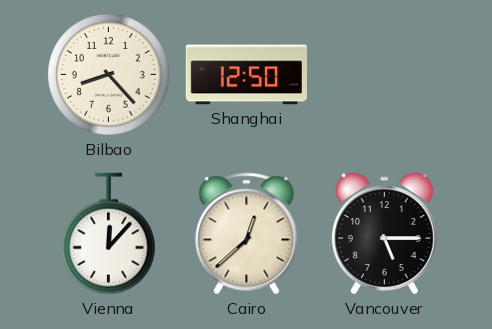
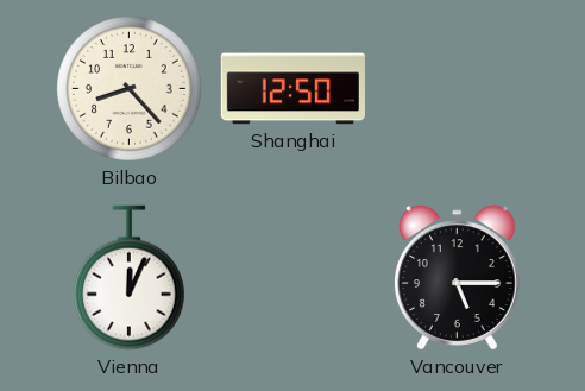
Vienna: 12:07 -> 12:04 (128, 278)
Cairo: 12:38 -> none (247, 234)
